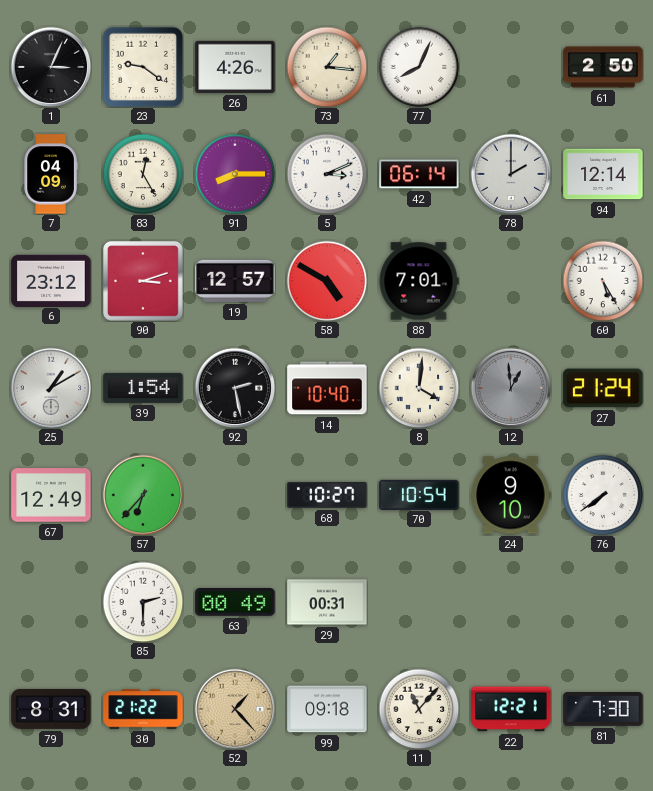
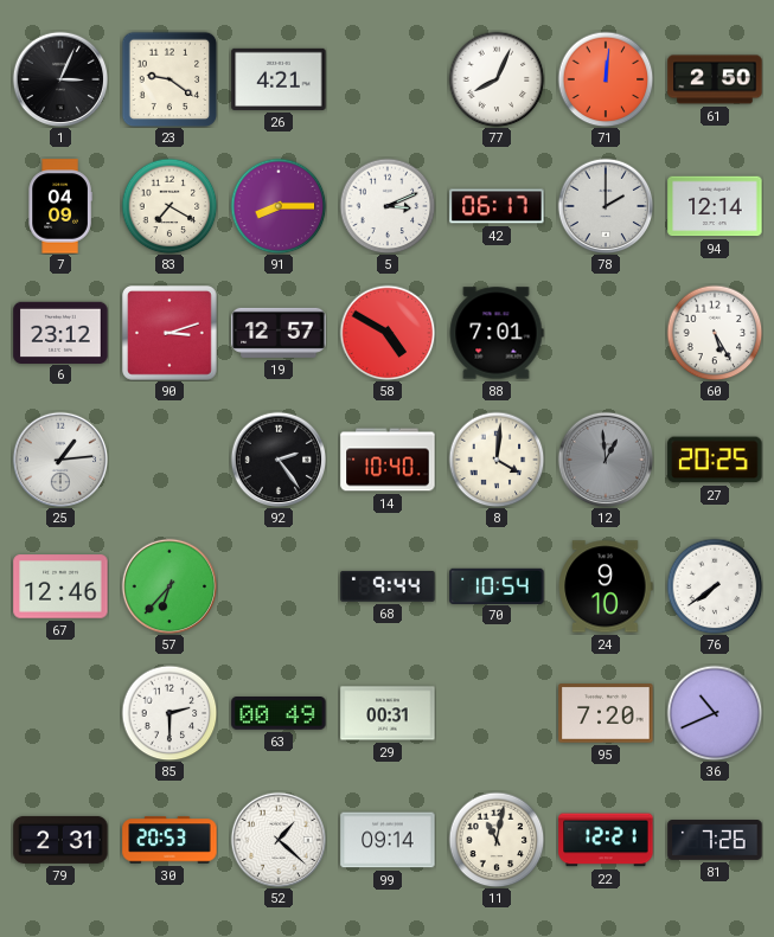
26: 4:26 -> 4:21 (279, 79)
73: 1:16 -> none (327, 67)
71: none -> 12:01 (606, 79)
83: 12:25 -> 7:20 (169, 206)
42: 06:14 -> 06:17 (497, 206)
25: 1:10 -> 1:14 (60, 460)
39: 1:54 -> none (143, 388)
92: 2:28 -> 2:24 (279, 460)
27: 21:24 -> 20:25 (715, 460)
67: 12:49 -> 12:46 (60, 586)
68: 10:27 -> 9:44 (388, 586)
95: none -> 7:20 (606, 713)
36: none -> 10:41 (715, 713)
79: 8:31 -> 2:31 (60, 840)
30: 21:22 -> 20:53 (169, 840)
52: 1:23 -> 1:22 (279, 840)
52 dial: champagne -> white (279, 840)
99: 09:18 -> 09:14 (388, 840)
11: 11:07 -> 11:02 (497, 840)
81: 7:30 -> 7:26 (715, 841)
